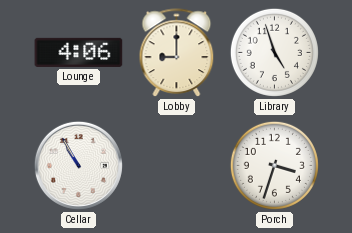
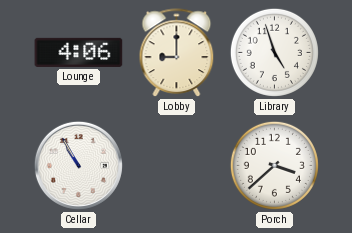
Porch: 3:33 -> 3:38 (274, 165)
